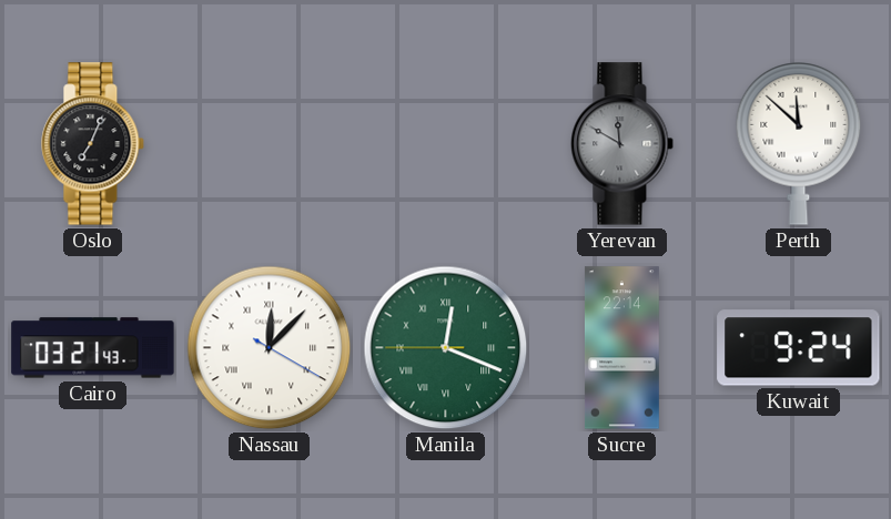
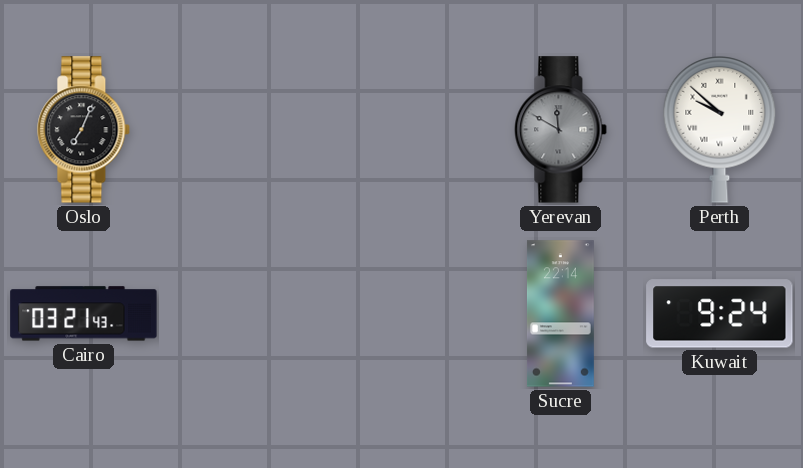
Perth: 11:52 -> 9:52 (720, 130)
Nassau: 12:07 -> none (270, 348)
Manila: 12:18 -> none (446, 348)
